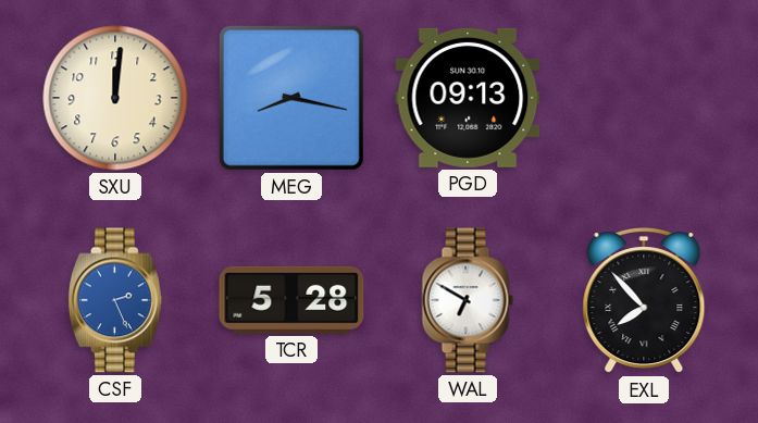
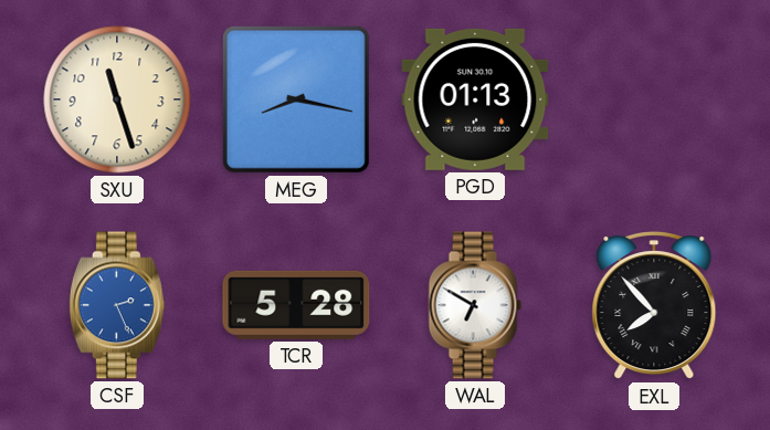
SXU: 12:01 -> 11:27 (117, 99)
PGD: 09:13 -> 01:13 (475, 99)
